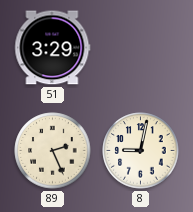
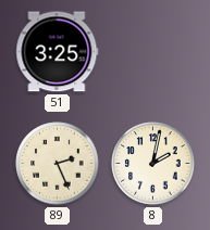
51: 3:29 -> 3:25 (58, 52)
8: 9:02 -> 2:02 (153, 164)
